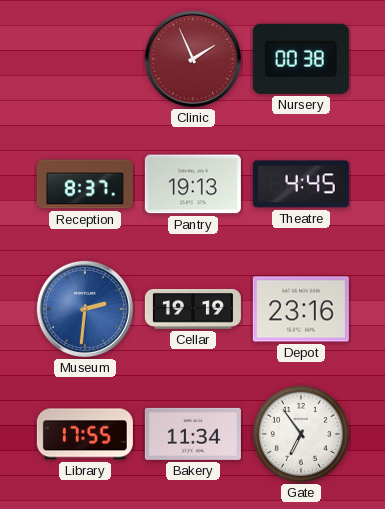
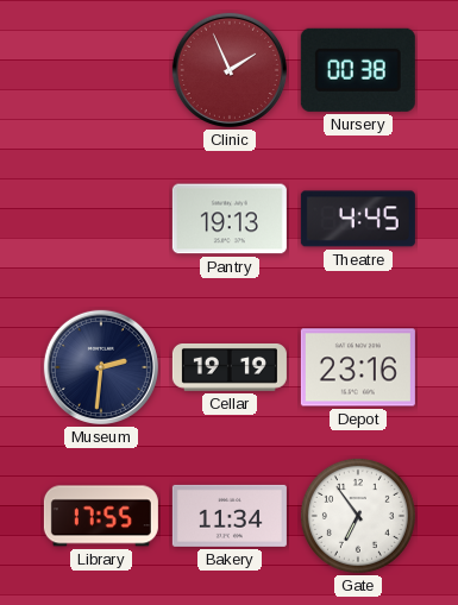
Reception: 8:37 -> none (85, 184)
Museum dial: blue -> navy (101, 367)
